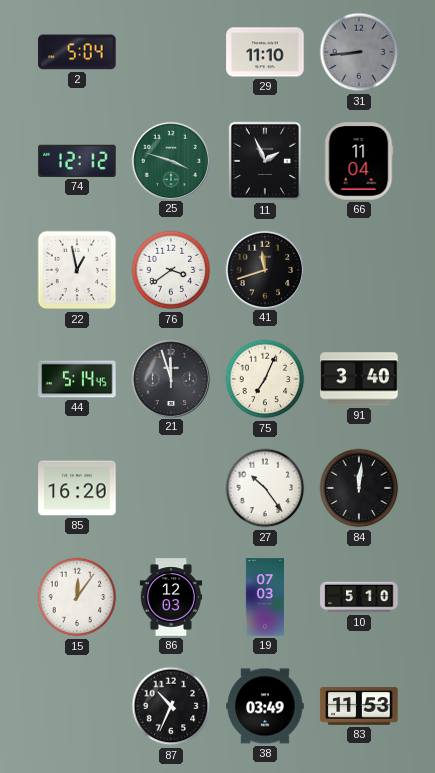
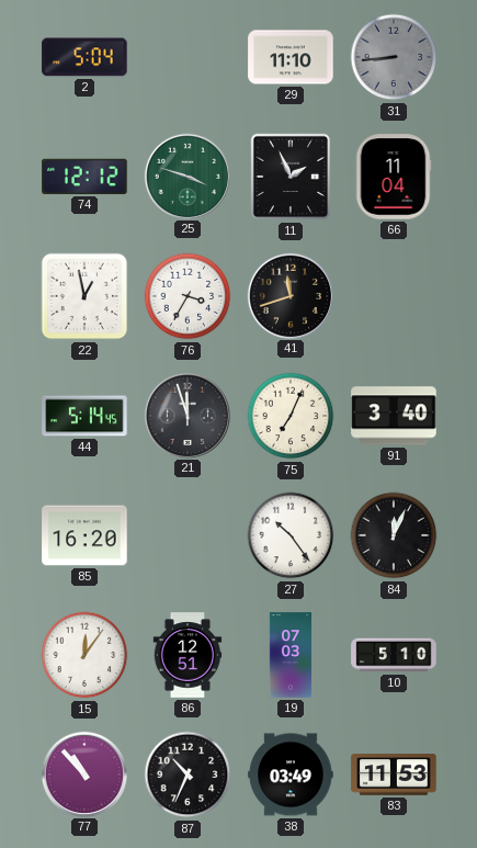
76: 3:39 -> 3:35 (188, 296)
84: 12:01 -> 12:04 (394, 535)
86: 12:03 -> 12:51 (188, 655)
77: none -> 10:53 (83, 773)
